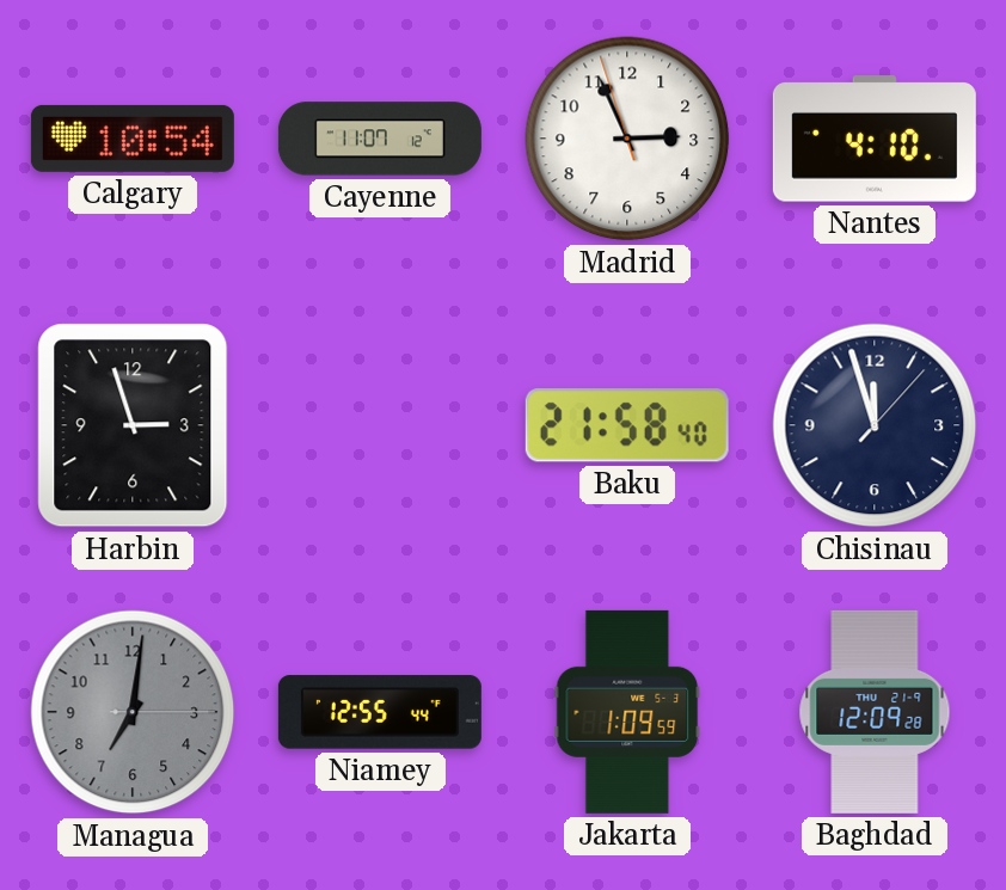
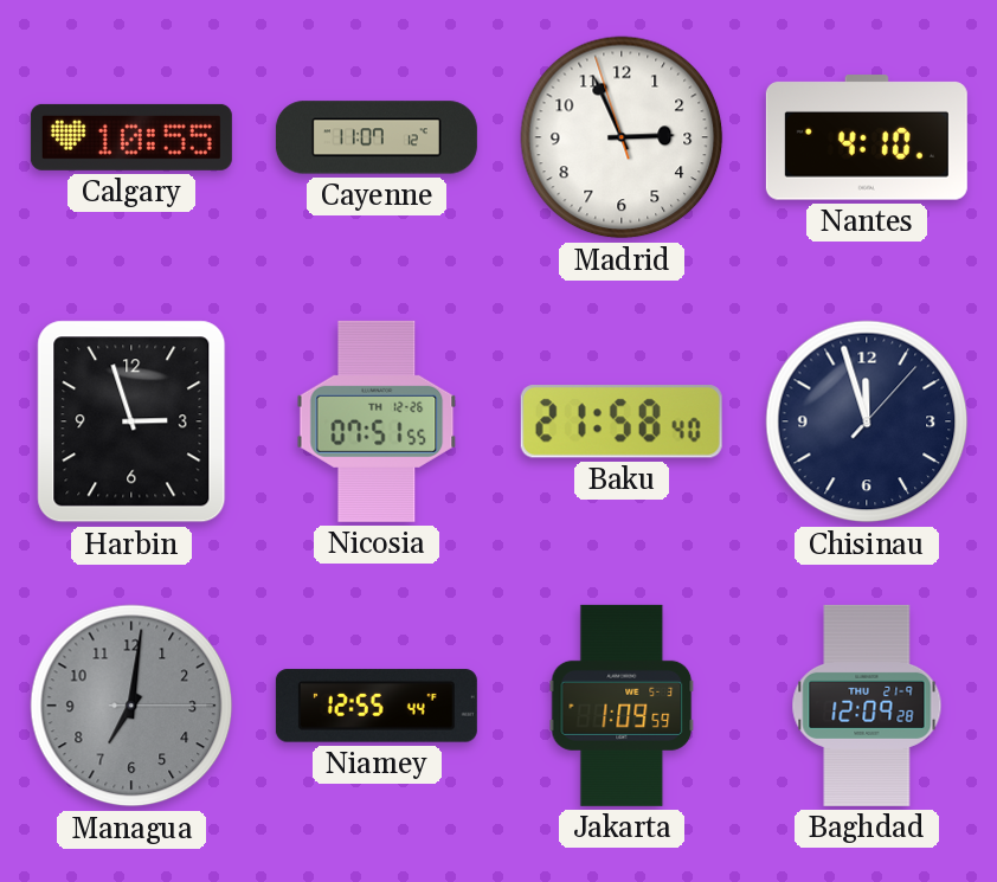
Calgary: 10:54 -> 10:55 (131, 137)
Nicosia: none -> 07:51 (377, 421)
